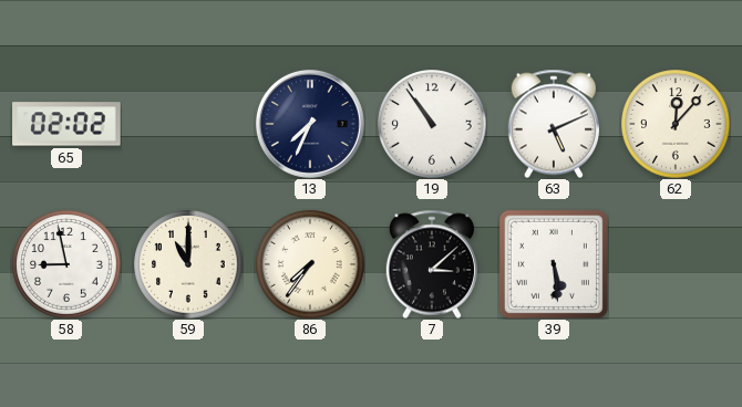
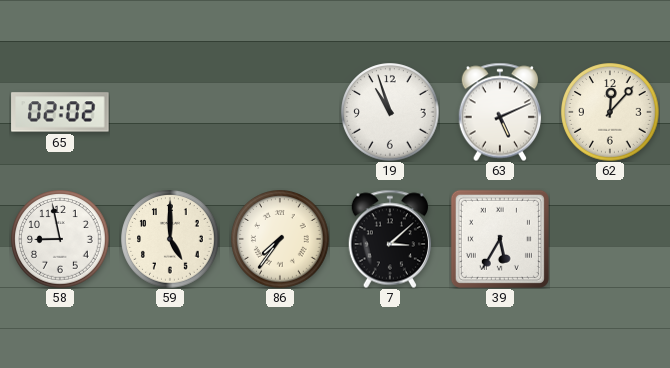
13: 7:34 -> none (310, 124)
19: 10:54 -> 10:57 (390, 112)
59: 11:00 -> 5:00 (170, 239)
39: 5:29 -> 5:35 (500, 239)
